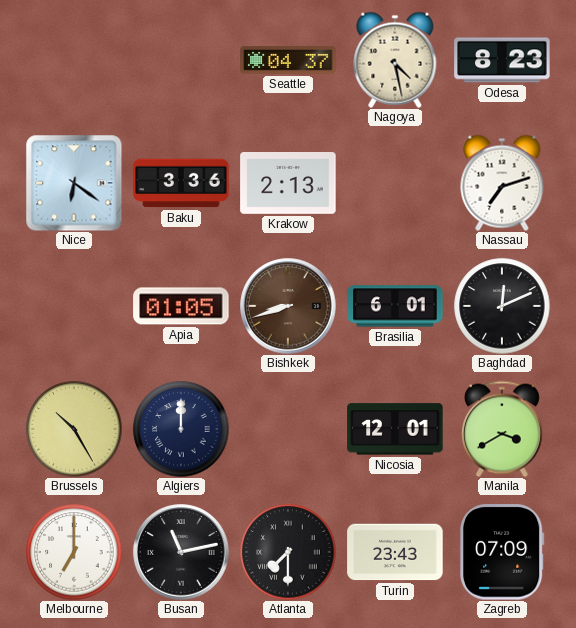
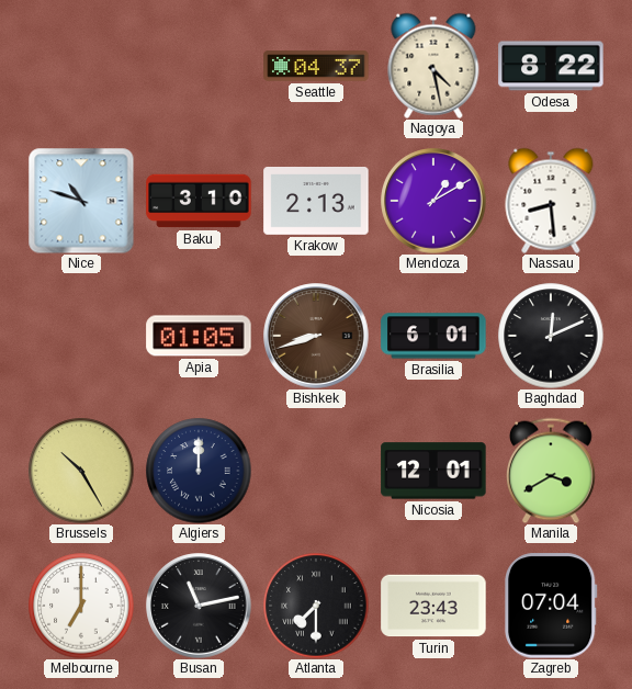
Odesa: 8:23 -> 8:22 (551, 66)
Nice: 6:21 -> 10:48 (81, 201)
Baku: 3:36 -> 3:10 (199, 201)
Mendoza: none -> 1:10 (433, 201)
Nassau: 7:12 -> 8:29 (551, 201)
Zagreb: 07:09 -> 07:04 (551, 606)
